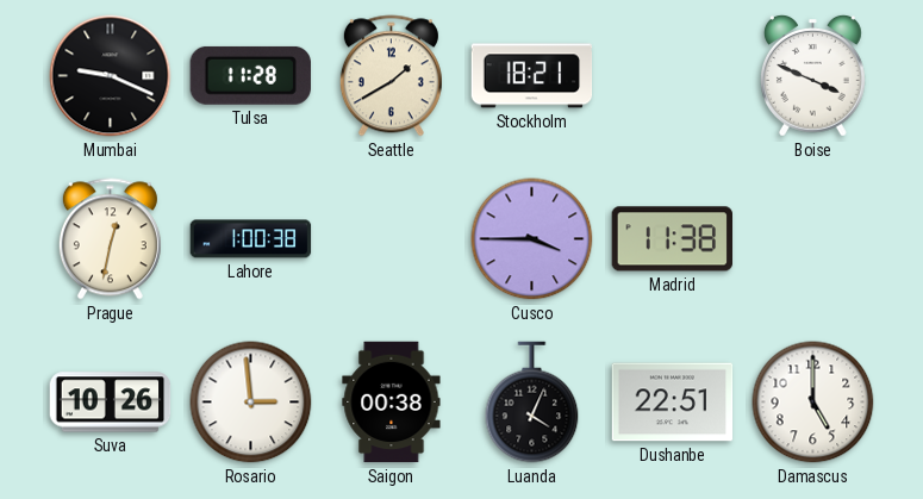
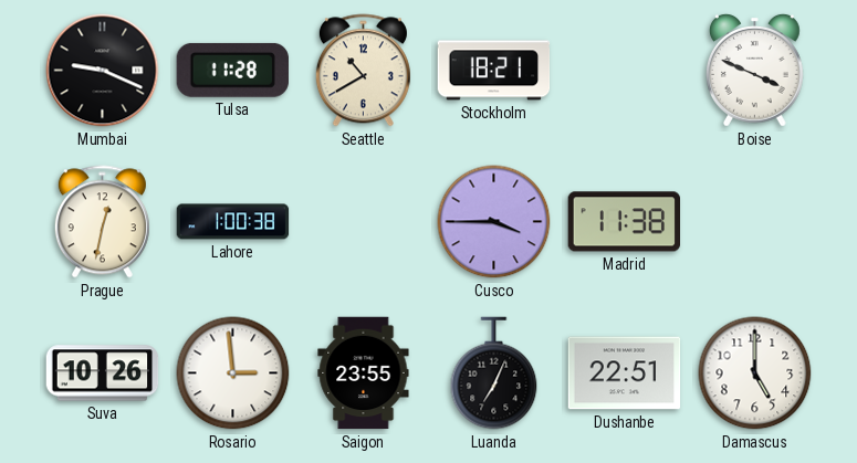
Seattle: 1:40 -> 10:40 (363, 71)
Saigon: 00:38 -> 23:55 (364, 373)
Luanda: 4:04 -> 7:04 (494, 373)
